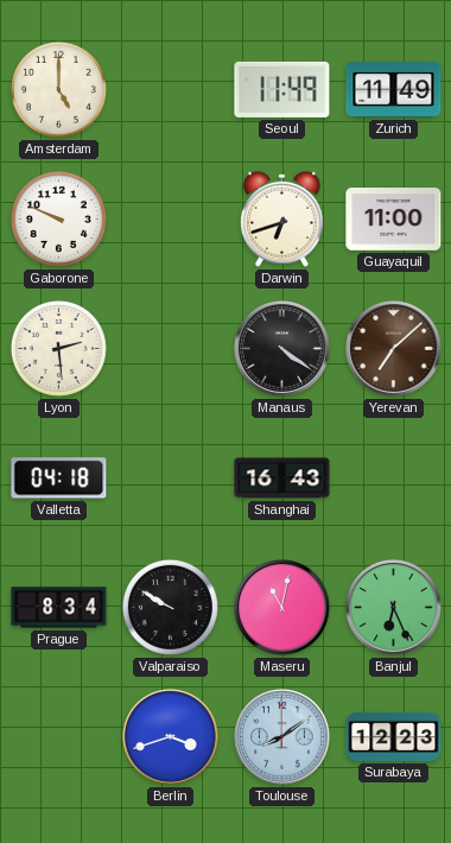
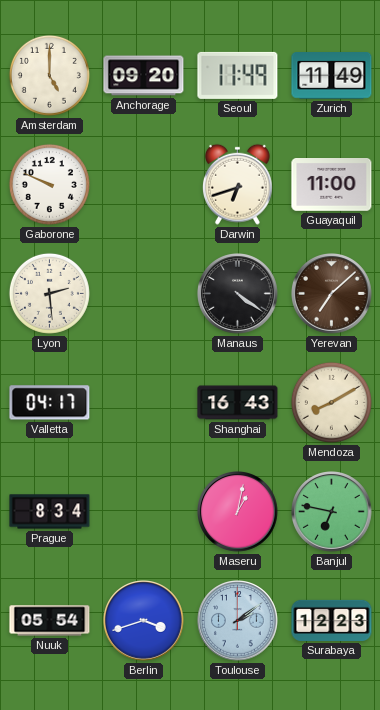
Anchorage: none -> 09:20 (144, 76)
Valletta: 04:18 -> 04:17 (50, 403)
Mendoza: none -> 8:10 (331, 402)
Valparaiso: 9:50 -> none (170, 607)
Maseru: 11:02 -> 1:02 (238, 512)
Banjul: 6:26 -> 6:47 (332, 512)
Nuuk: none -> 05:54 (50, 621)
Toulouse: 8:09 -> 2:09 (238, 621)
